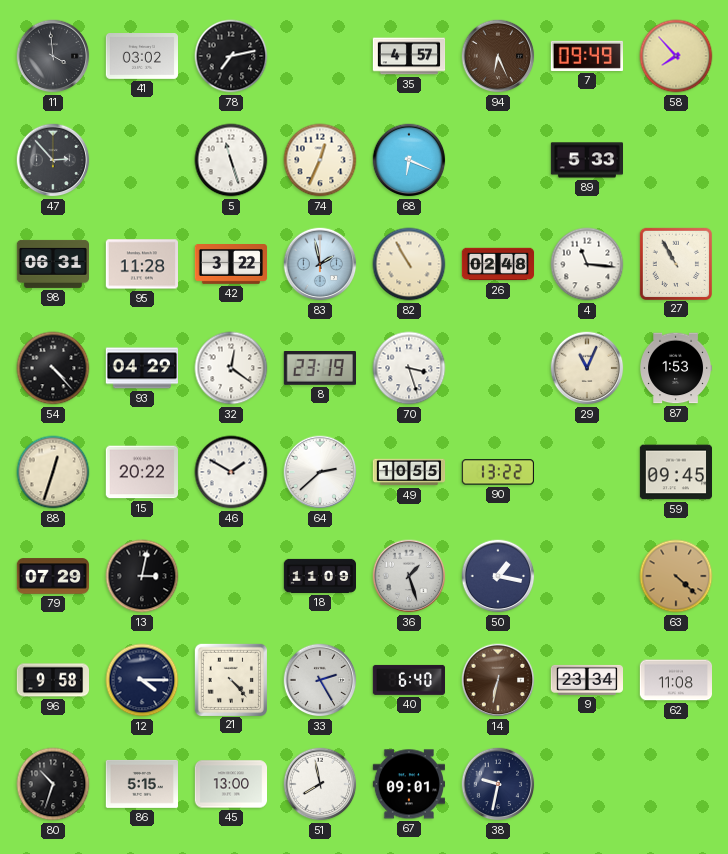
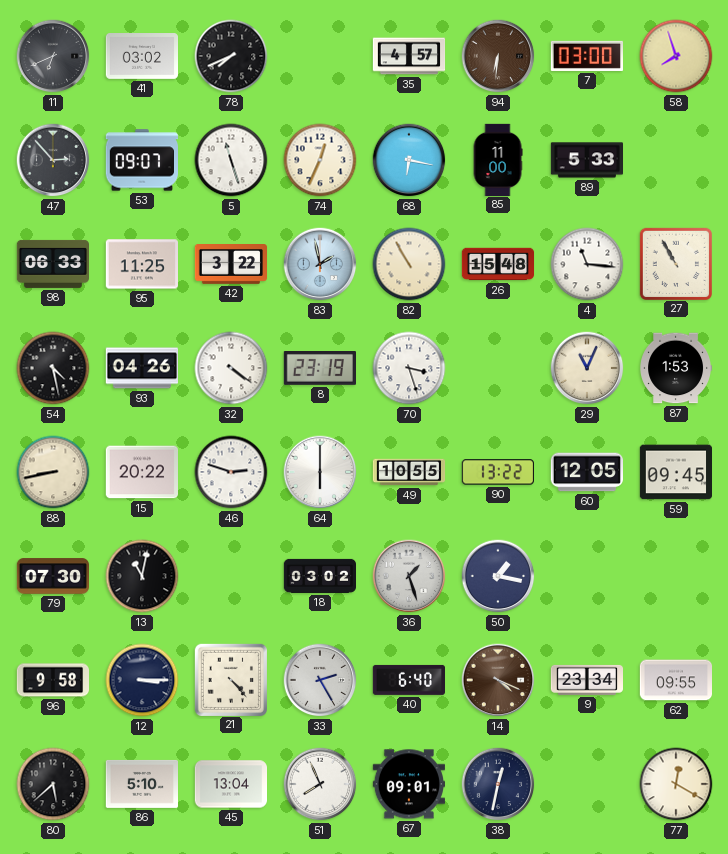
11: 3:59 -> 6:41 (53, 56)
78: 7:13 -> 7:41 (231, 56)
94: 6:26 -> 6:31 (498, 56)
7: 09:49 -> 03:00 (586, 56)
58: 7:53 -> 7:57 (676, 56)
53: none -> 09:07 (141, 160)
68: 6:19 -> 6:17 (409, 160)
85: none -> 11:00 (498, 159)
98: 06:31 -> 06:33 (53, 264)
95: 11:28 -> 11:25 (141, 264)
26: 02:48 -> 15:48 (498, 264)
54: 4:23 -> 4:28 (53, 368)
93: 04:29 -> 04:26 (141, 368)
32: 12:21 -> 4:21 (231, 368)
88: 12:33 -> 8:43 (53, 472)
46: 1:50 -> 2:48 (231, 472)
64: 2:38 -> 6:00 (320, 472)
60: none -> 12:05 (586, 472)
79: 07:29 -> 07:30 (53, 576)
13: 3:02 -> 11:02 (142, 576)
18: 11:09 -> 03:02 (320, 576)
63: 4:22 -> none (676, 576)
12: 4:15 -> 3:15 (142, 680)
14: 6:32 -> 4:19 (498, 680)
62: 11:08 -> 09:55 (675, 680)
80: 10:33 -> 5:38 (53, 784)
86: 5:15 -> 5:10 (141, 784)
45: 13:00 -> 13:04 (230, 784)
51: 7:58 -> 7:56 (320, 784)
38: 9:32 -> 12:32 (498, 784)
77: none -> 12:20 (676, 784)
